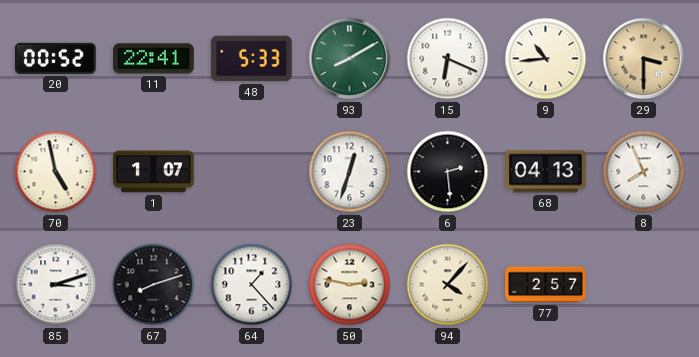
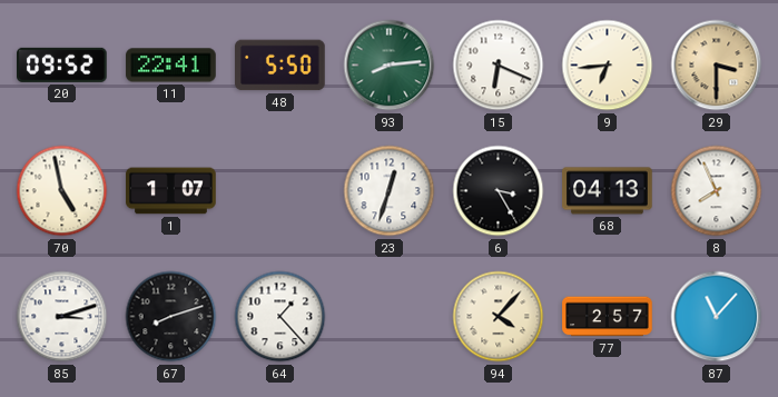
20: 00:52 -> 09:52 (62, 64)
48: 5:33 -> 5:50 (280, 66)
93: 8:10 -> 8:14 (390, 66)
9: 10:44 -> 6:44 (608, 66)
6: 2:29 -> 3:25 (499, 191)
50: 2:47 -> none (350, 285)
87: none -> 11:07 (717, 317)
